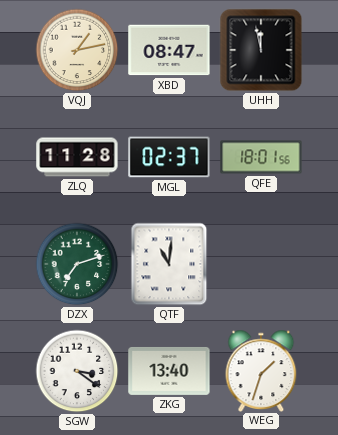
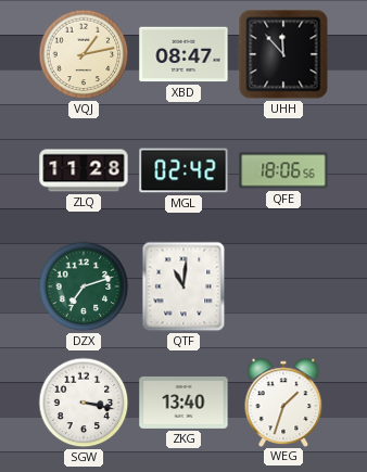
UHH: 11:58 -> 11:53 (283, 54)
MGL: 02:37 -> 02:42 (184, 170)
QFE: 18:01 -> 18:06 (283, 170)
SGW: 3:21 -> 3:17 (84, 403)
